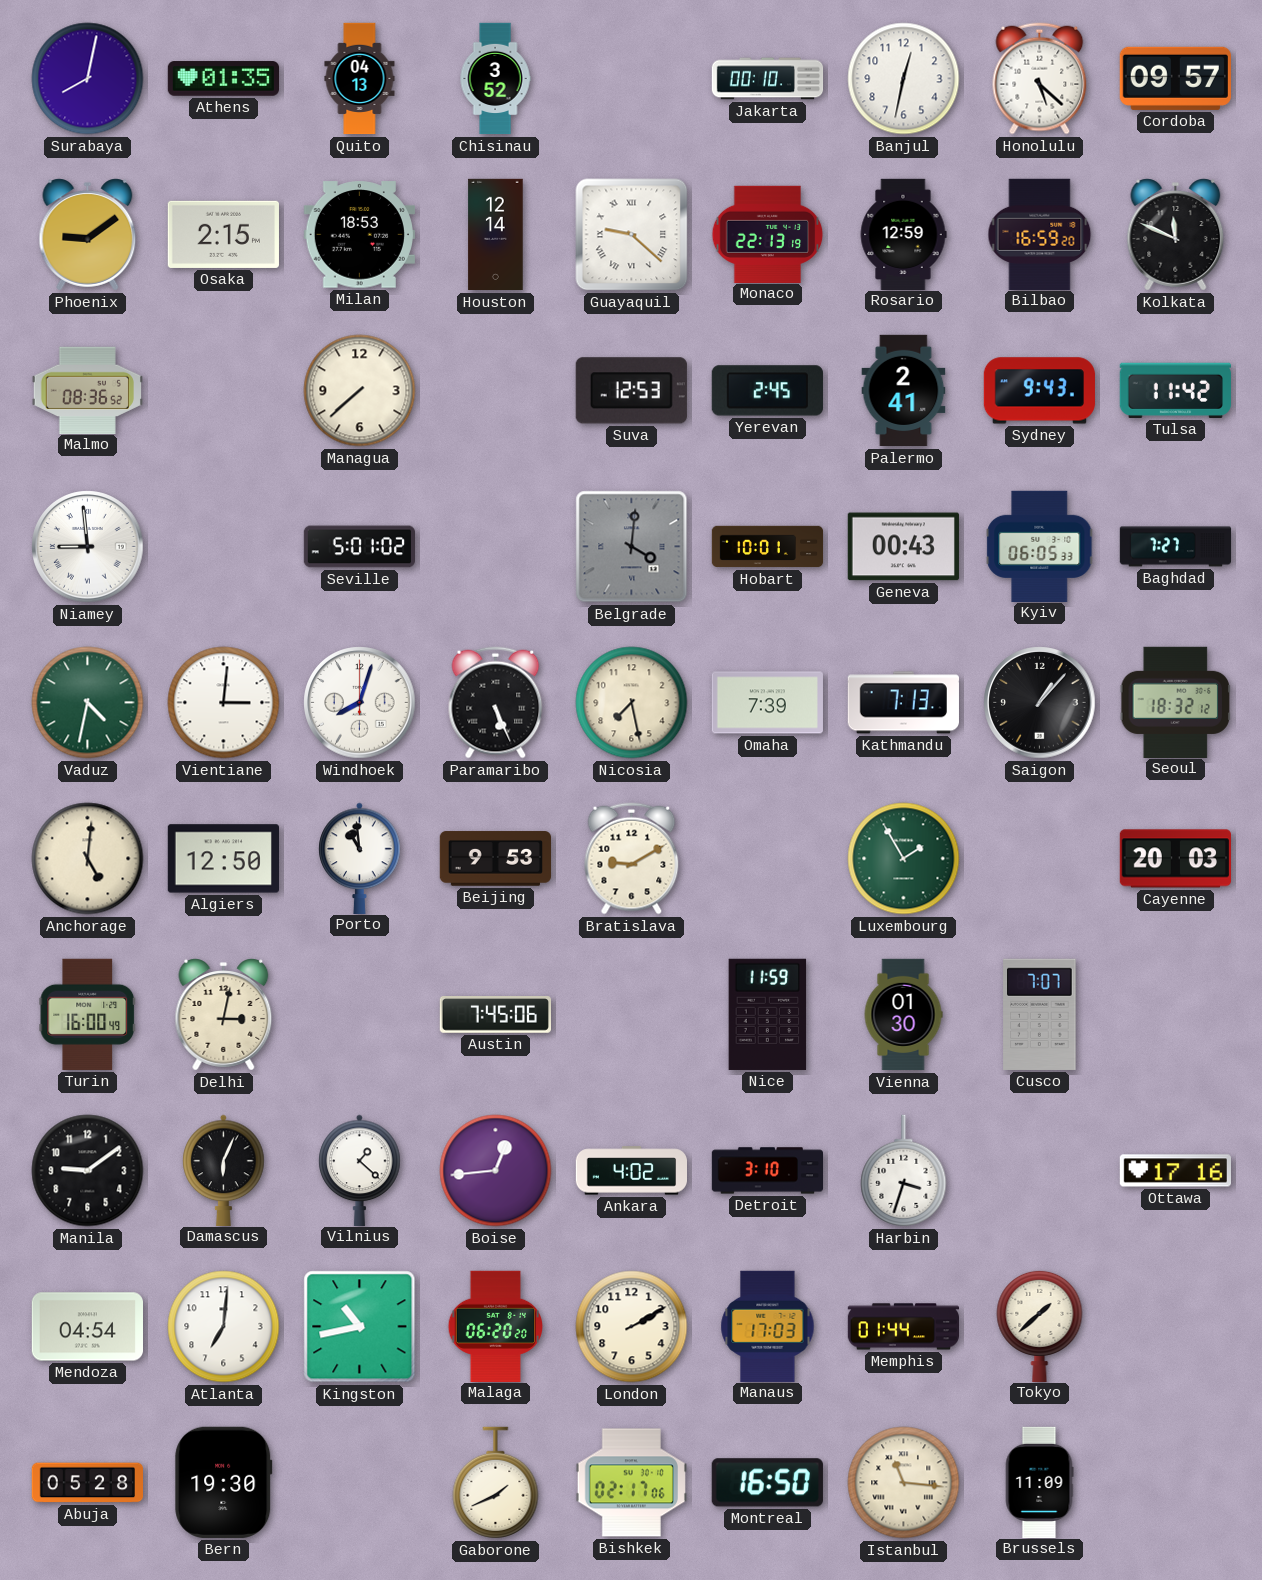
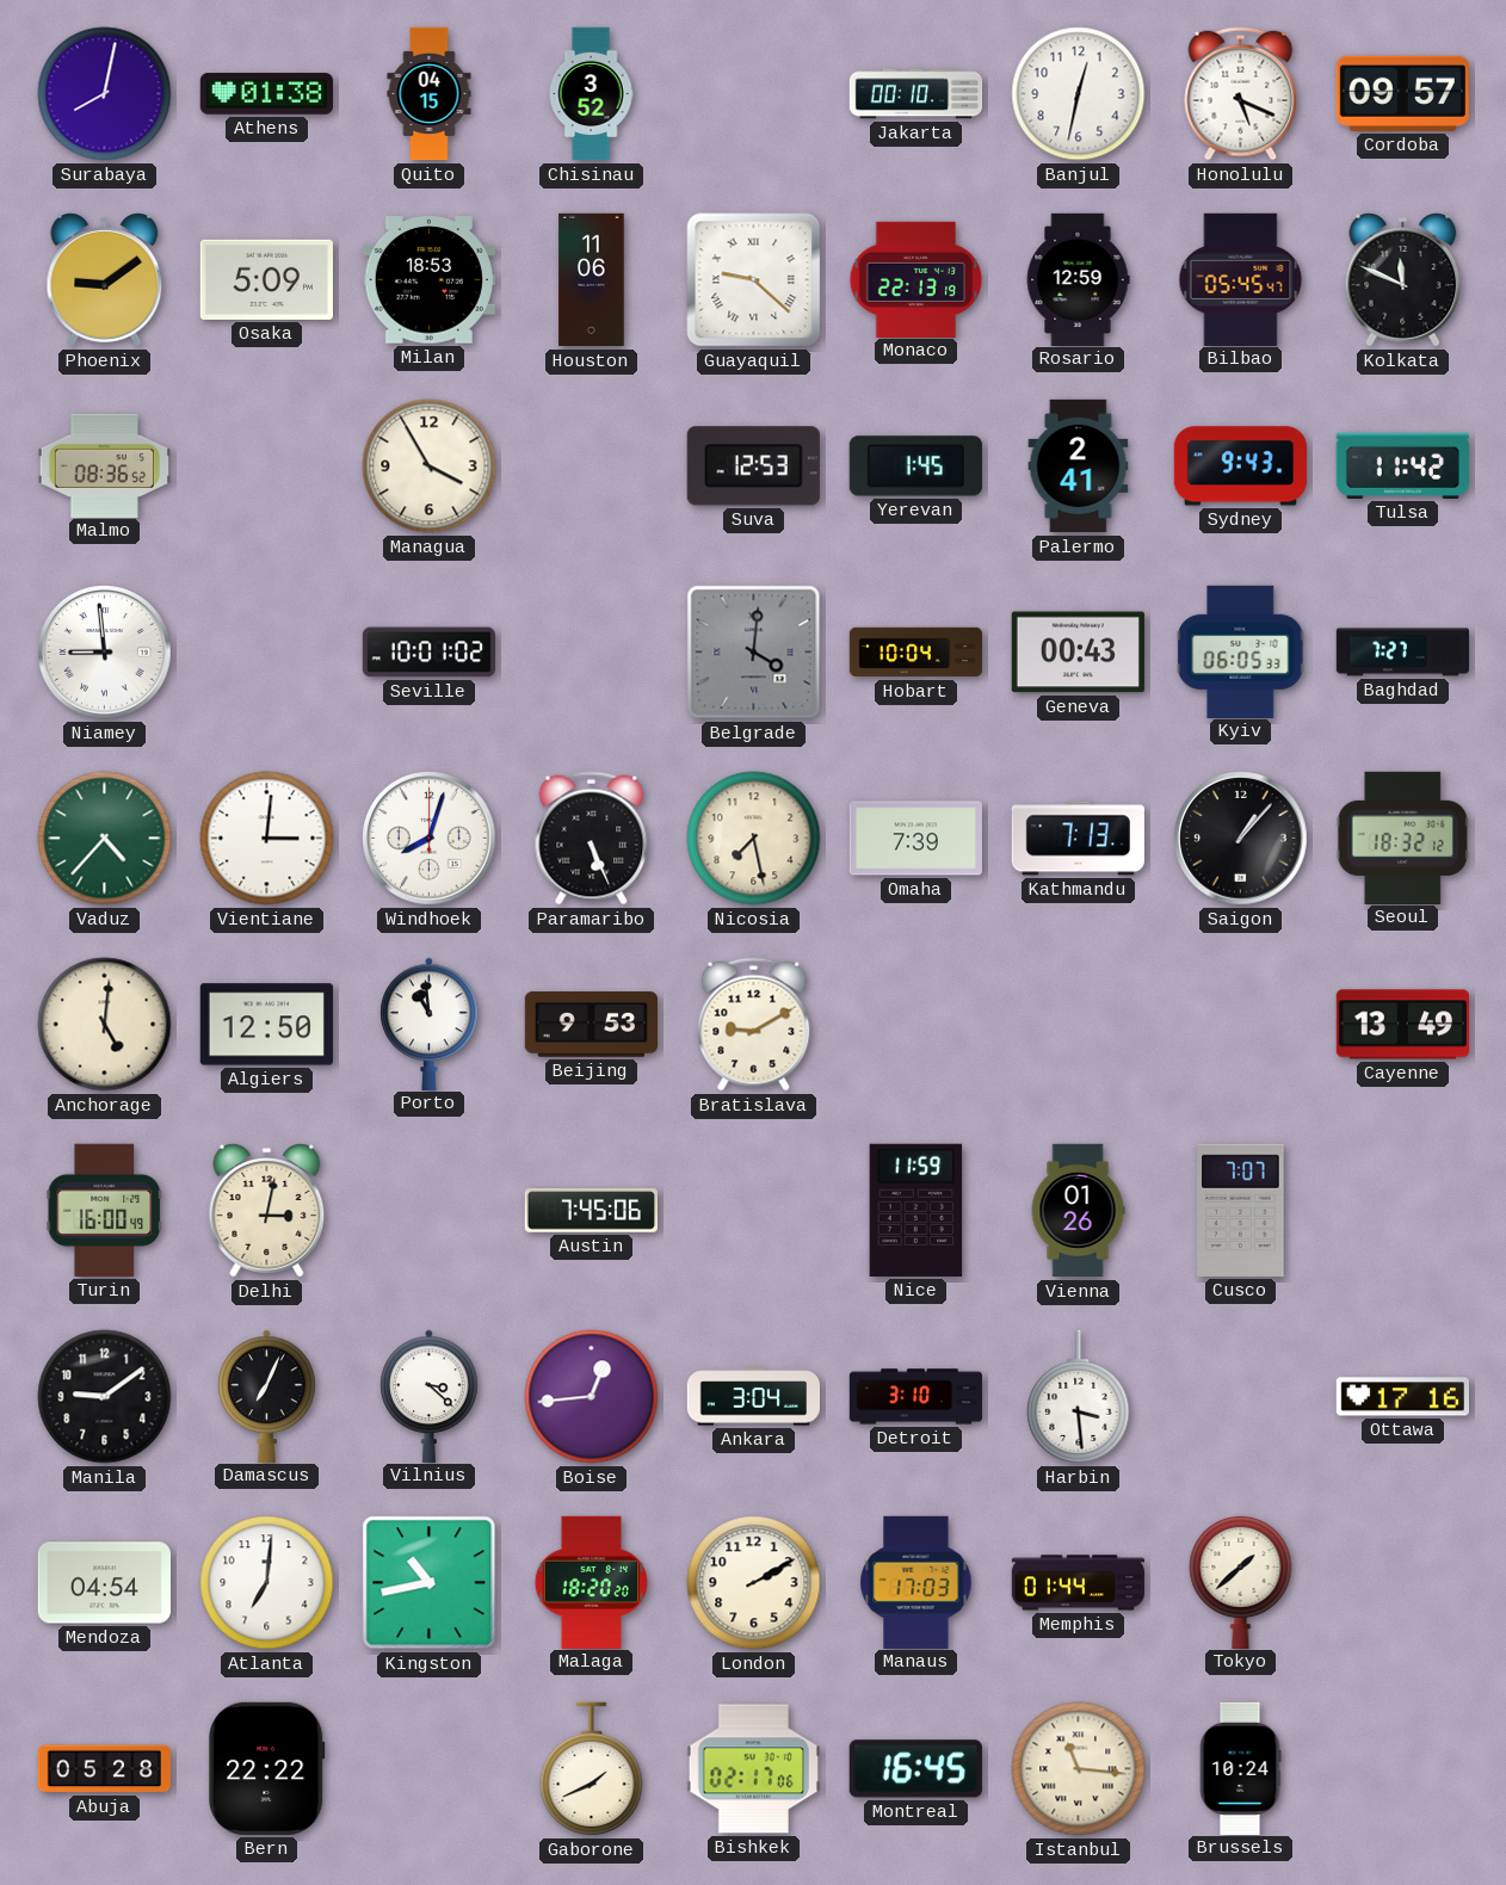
Athens: 01:35 -> 01:38 (266, 94)
Quito: 04:13 -> 04:15 (430, 94)
Honolulu: 5:22 -> 5:19 (1241, 94)
Osaka: 2:15 -> 5:09 (266, 279)
Houston: 12:14 -> 11:06 (592, 280)
Bilbao: 16:59 -> 05:45 (1241, 279)
Managua: 7:38 -> 3:55 (430, 466)
Yerevan: 2:45 -> 1:45 (915, 466)
Seville: 5:01 -> 10:01 (428, 653)
Hobart: 10:01 -> 10:04 (916, 653)
Vaduz: 4:32 -> 4:37 (105, 839)
Luxembourg: 1:55 -> none (904, 859)
Cayenne: 20:03 -> 13:49 (1402, 1025)
Vienna: 01:30 -> 01:26 (1078, 1211)
Damascus: 6:04 -> 7:04 (267, 1396)
Vilnius: 1:22 -> 3:22 (430, 1396)
Ankara: 4:02 -> 3:04 (754, 1397)
Harbin: 3:33 -> 3:29 (1079, 1397)
Malaga: 06:20 -> 18:20 (592, 1582)
Bern: 19:30 -> 22:22 (267, 1768)
Montreal: 16:50 -> 16:45 (915, 1769)
Brussels: 11:09 -> 10:24 (1240, 1768)
